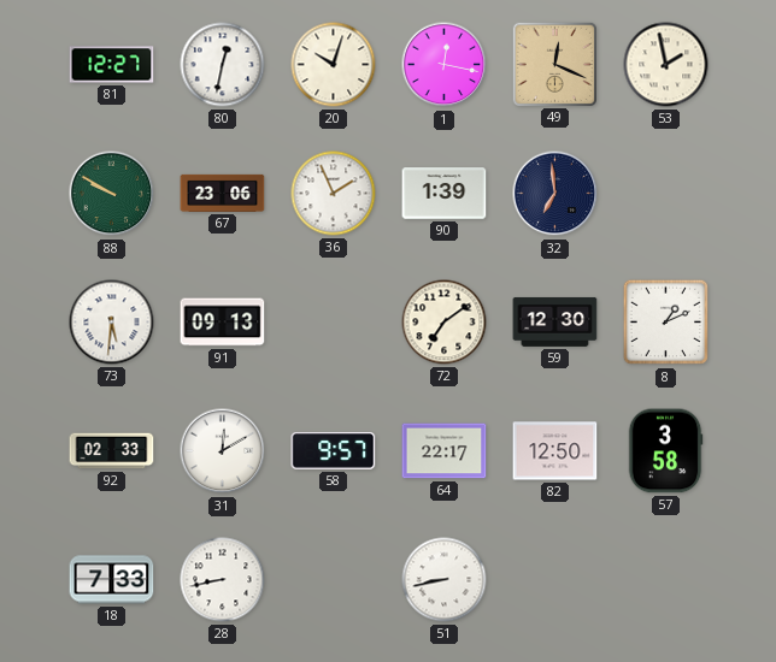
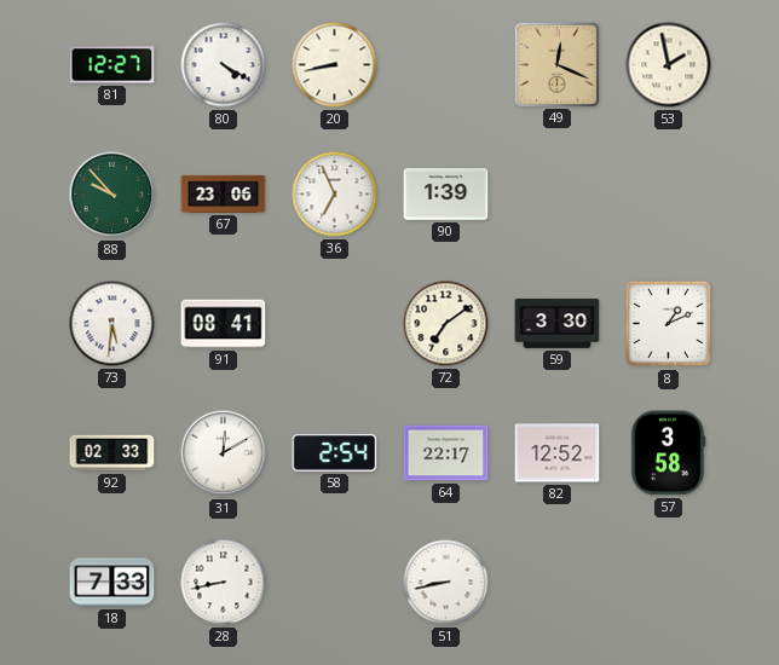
80: 12:32 -> 4:20 (224, 65)
20: 10:03 -> 8:43 (335, 65)
1: 12:17 -> none (445, 65)
88: 9:50 -> 9:53 (112, 195)
36: 1:56 -> 6:56 (335, 195)
32: 6:59 -> none (555, 194)
91: 09:13 -> 08:41 (224, 324)
59: 12:30 -> 3:30 (558, 323)
58: 9:57 -> 2:54 (335, 452)
82: 12:50 -> 12:52 (558, 453)
